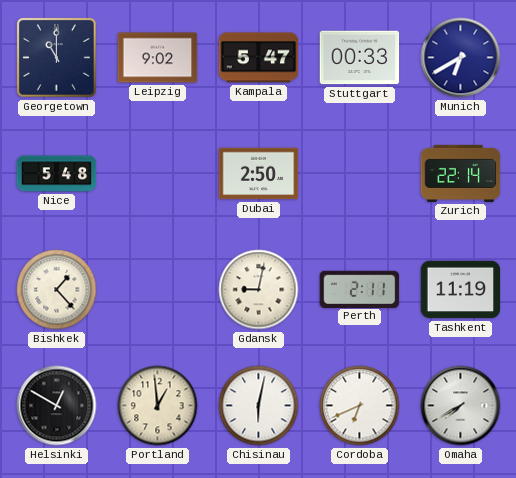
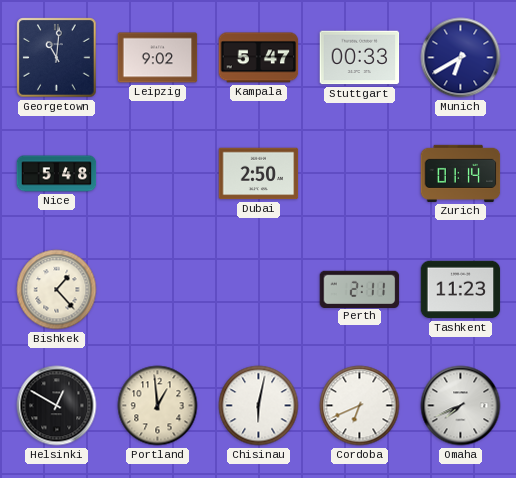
Georgetown: 11:00 -> 11:01 (57, 58)
Zurich: 22:14 -> 01:14 (461, 173)
Gdansk: 9:02 -> none (259, 290)
Tashkent: 11:19 -> 11:23 (461, 290)
Omaha: 7:40 -> 7:41 (461, 406)
